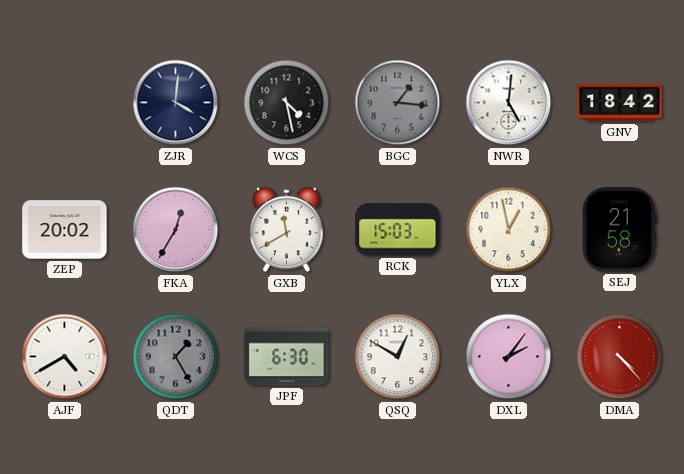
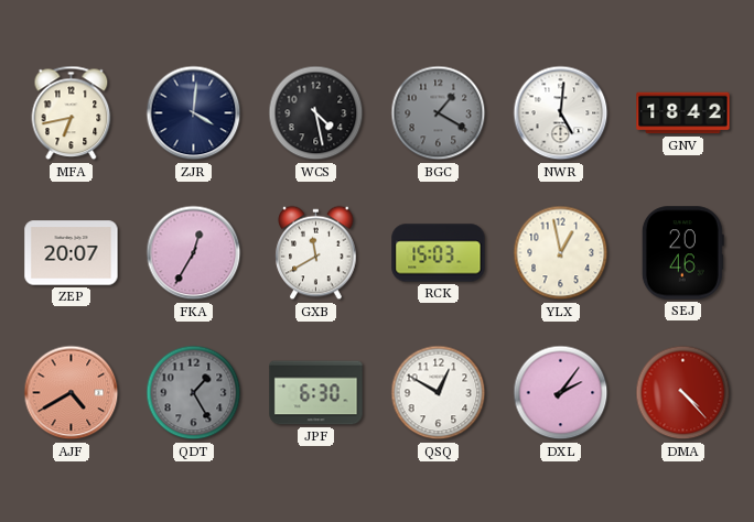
MFA: none -> 6:43 (72, 113)
BGC: 1:16 -> 1:20 (439, 113)
ZEP: 20:02 -> 20:07 (72, 253)
SEJ: 21:58 -> 20:46 (682, 253)
AJF dial: white -> salmon (72, 393)
